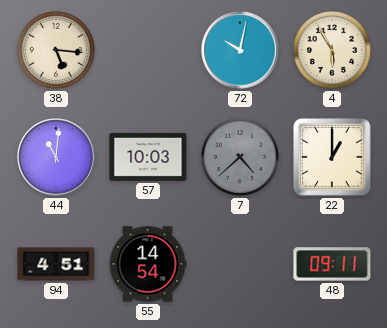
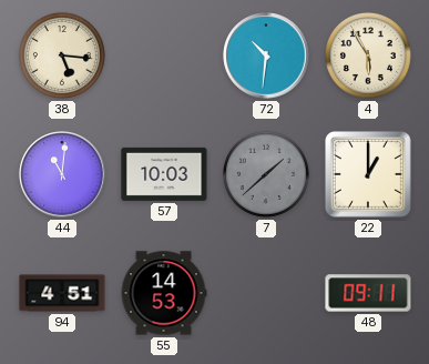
72: 10:02 -> 10:31 (266, 55)
7: 4:38 -> 1:38 (266, 174)
55: 14:54 -> 14:53 (164, 293)
